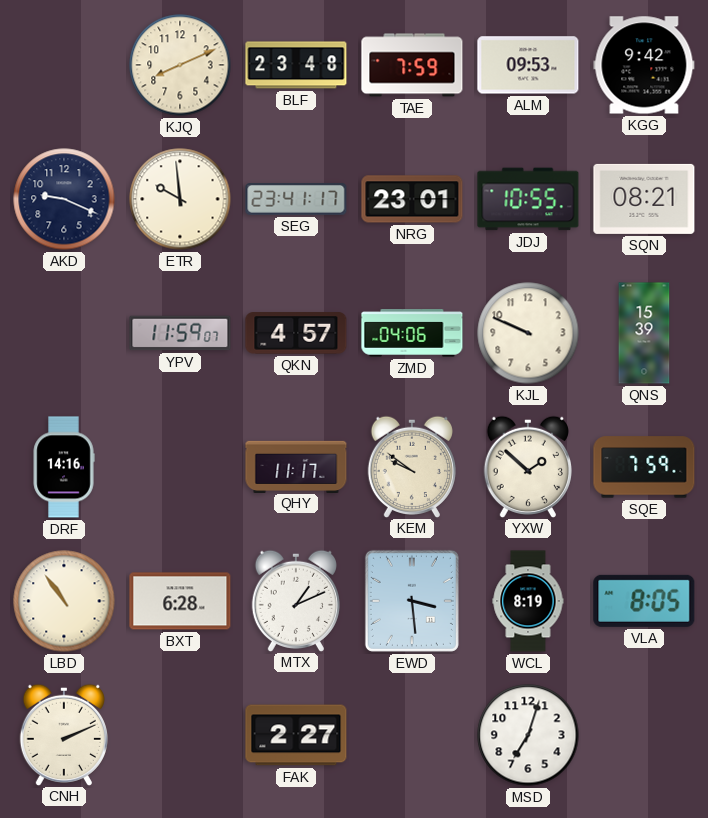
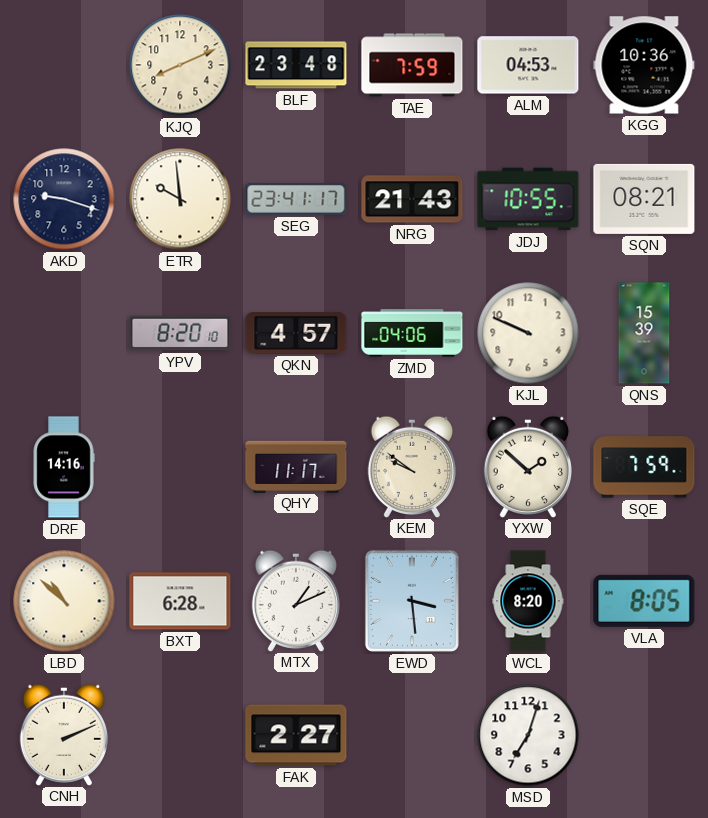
ALM: 09:53 -> 04:53 (528, 65)
KGG: 9:42 -> 10:36 (644, 65)
AKD: 9:19 -> 9:18 (64, 199)
NRG: 23:01 -> 21:43 (412, 199)
YPV: 11:59 -> 8:20 (180, 333)
LBD: 10:54 -> 10:52 (64, 601)
WCL: 8:19 -> 8:20 (528, 601)
